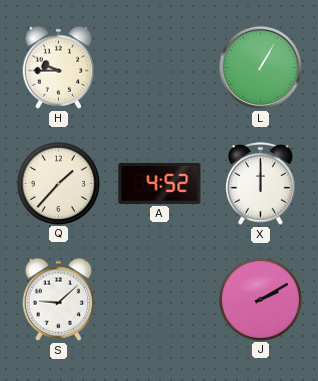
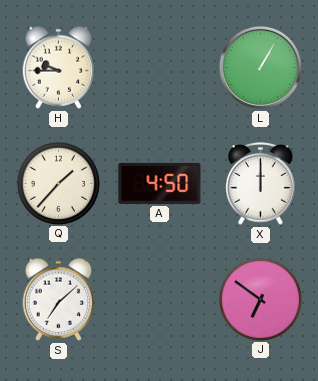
A: 4:52 -> 4:50 (160, 183)
S: 9:08 -> 7:08 (59, 299)
J: 2:10 -> 6:51 (260, 299)
